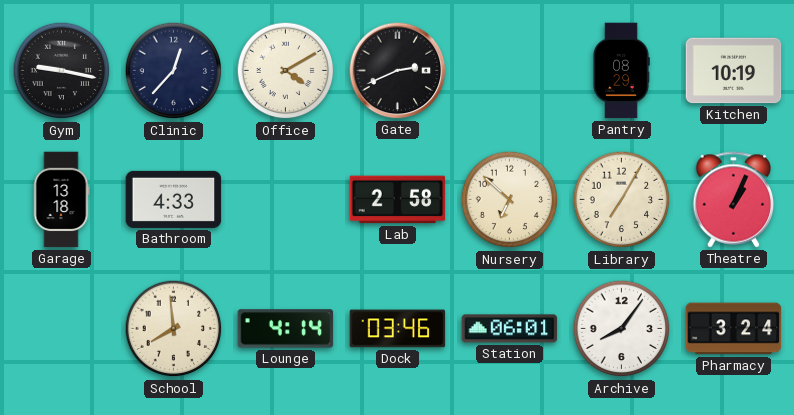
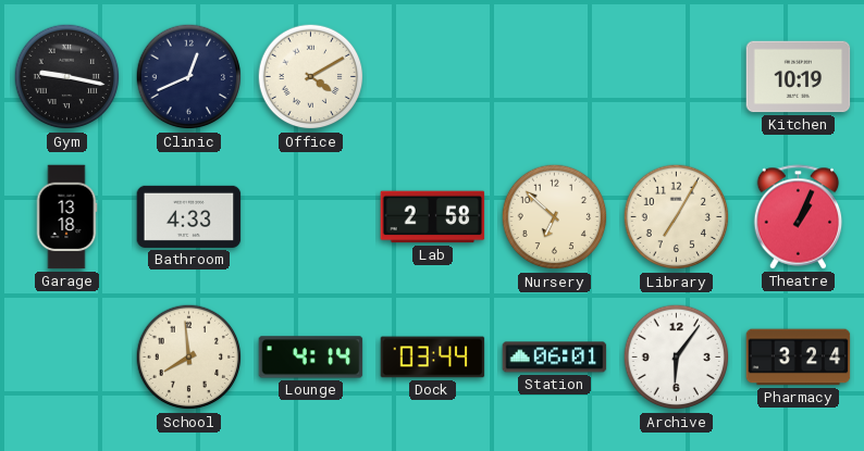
Clinic: 12:37 -> 12:41 (189, 77)
Gate: 2:41 -> none (398, 71)
Pantry: 08:29 -> none (621, 71)
Dock: 03:46 -> 03:44 (433, 358)
Archive: 8:06 -> 6:06 (677, 358)
